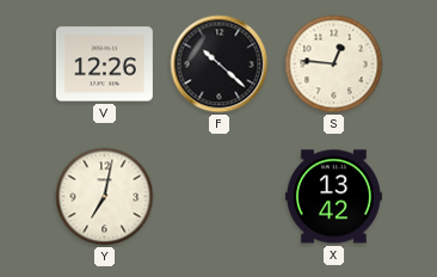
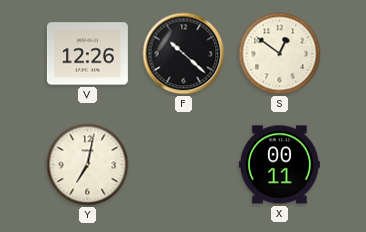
S: 12:46 -> 12:51 (280, 54)
X: 13:42 -> 00:11 (279, 165)
